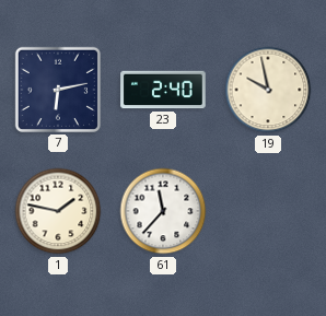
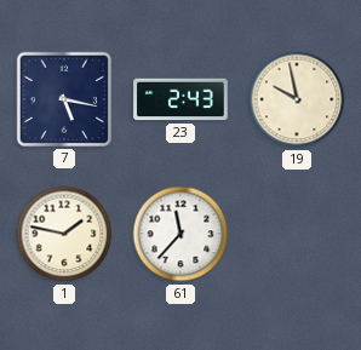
7: 6:13 -> 5:17 (64, 99)
23: 2:40 -> 2:43 (180, 99)
